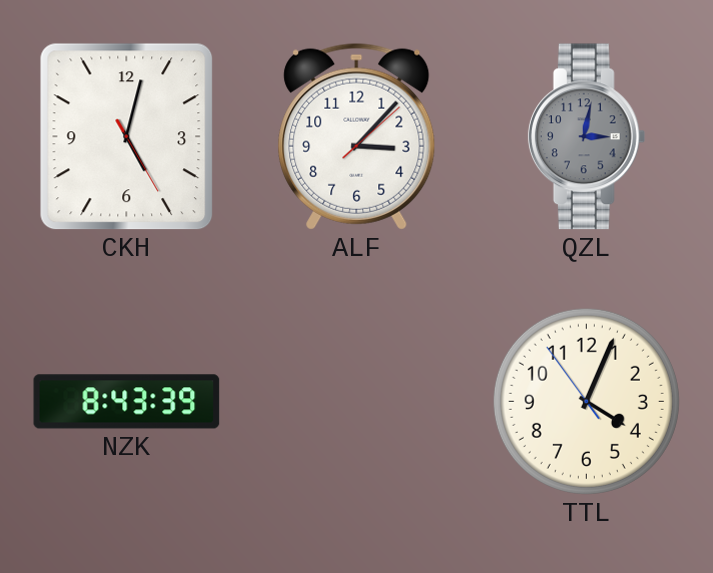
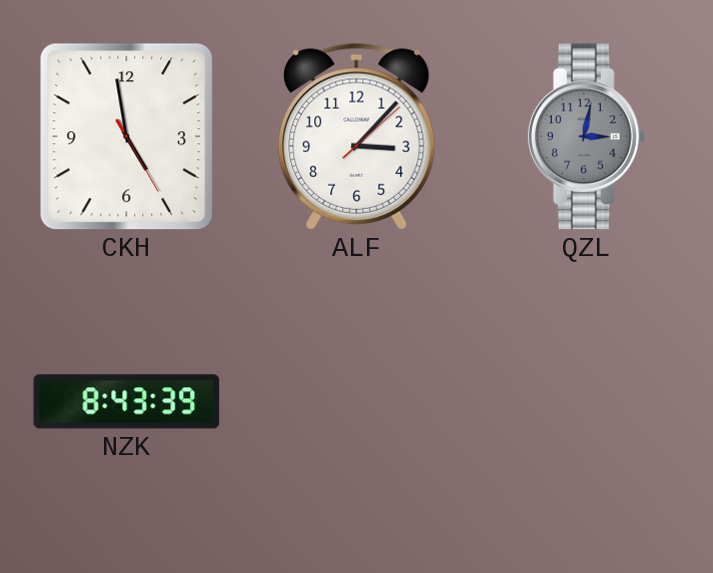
CKH: 5:02 -> 4:58 (127, 137)
TTL: 4:03 -> none (586, 401)
